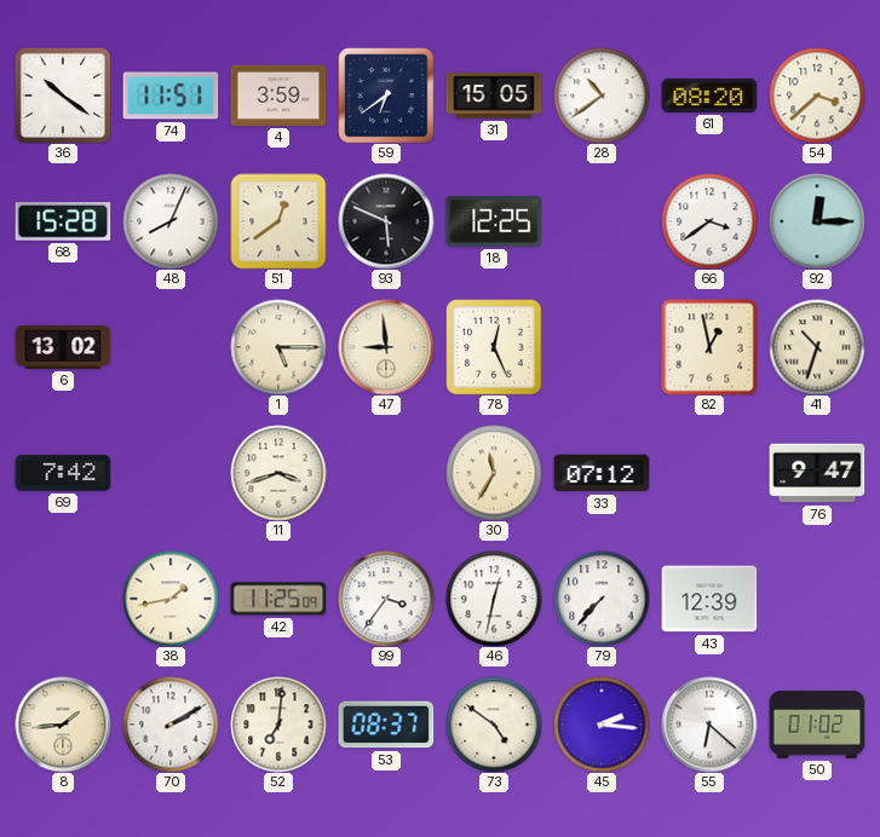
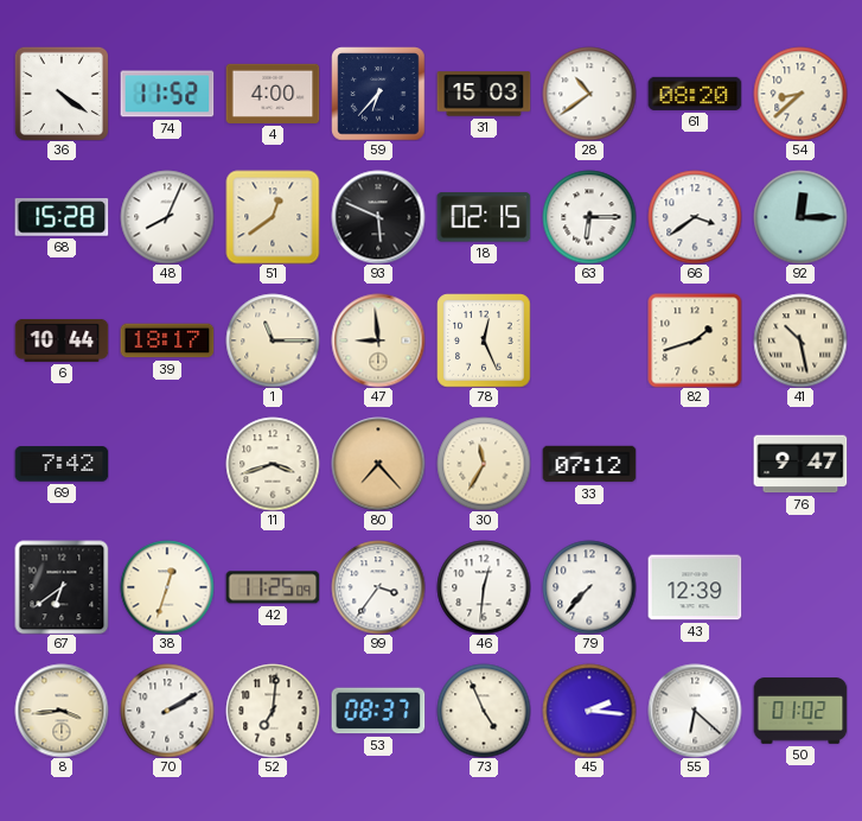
36: 10:21 -> 4:21 (62, 94)
74: 11:51 -> 11:52 (167, 94)
4: 3:59 -> 4:00 (273, 94)
59: 6:39 -> 6:37 (378, 94)
31: 15:05 -> 15:03 (484, 94)
54: 3:38 -> 8:38 (800, 94)
18: 12:25 -> 02:15 (484, 217)
63: none -> 6:15 (589, 217)
6: 13:02 -> 10:44 (62, 341)
39: none -> 18:17 (167, 341)
1: 5:15 -> 11:15 (273, 341)
82: 12:58 -> 1:42 (695, 341)
41: 10:33 -> 10:28 (800, 341)
80: none -> 7:23 (378, 464)
67: none -> 6:39 (62, 587)
38: 1:43 -> 12:33 (167, 587)
46: 12:32 -> 12:31 (484, 587)
8: 1:44 -> 3:44 (62, 711)
73: 4:51 -> 4:56 (484, 711)
